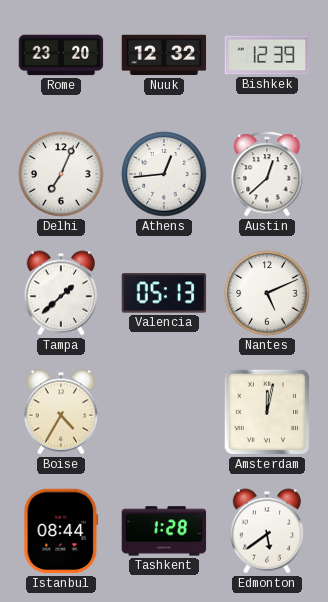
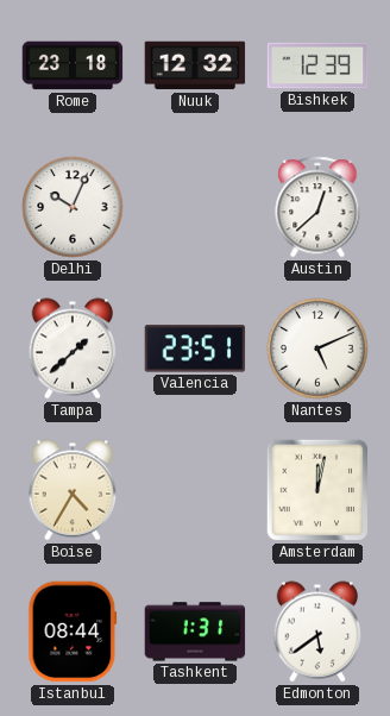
Rome: 23:20 -> 23:18 (73, 65)
Delhi: 7:04 -> 10:04 (73, 207)
Athens: 12:44 -> none (164, 174)
Valencia: 05:13 -> 23:51 (195, 348)
Tashkent: 1:28 -> 1:31 (195, 632)
